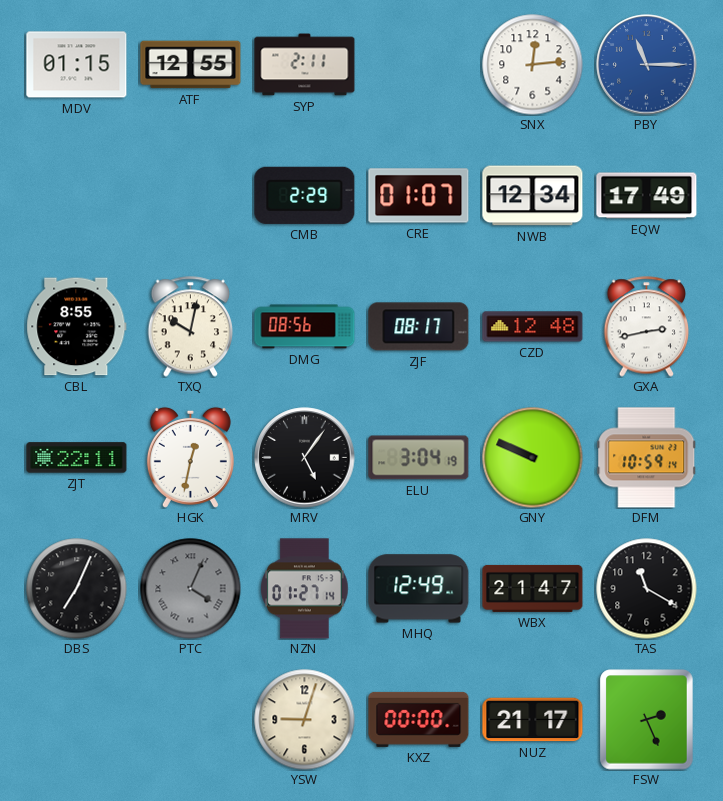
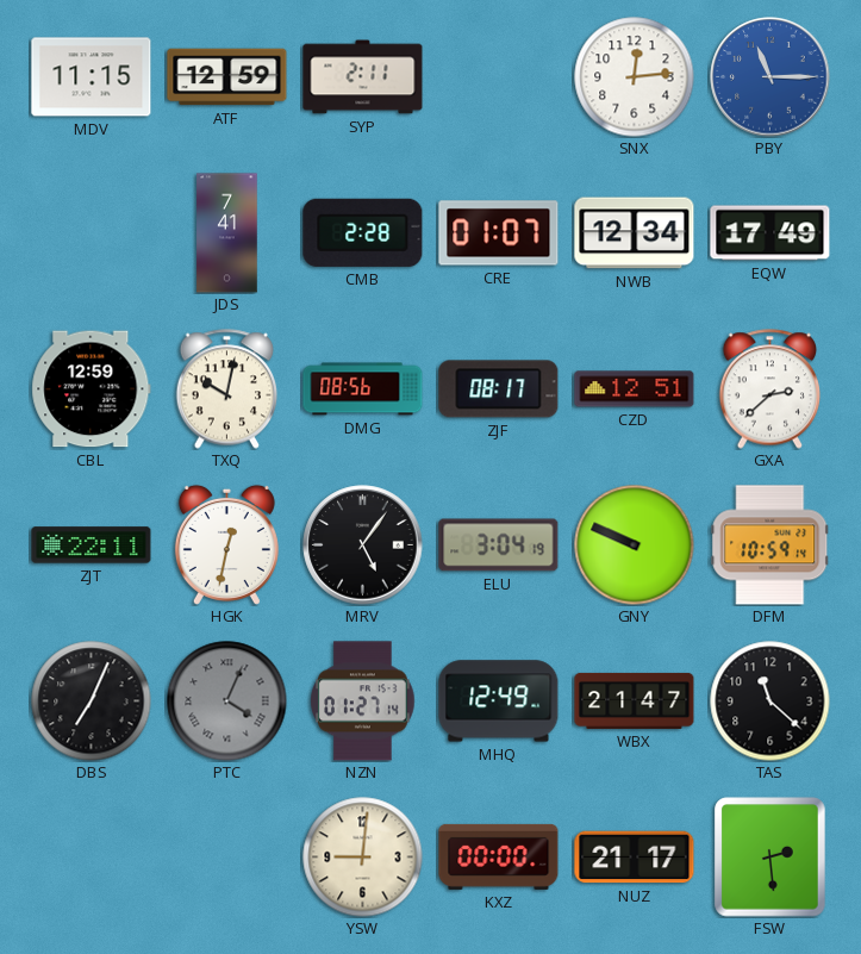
MDV: 01:15 -> 11:15 (92, 77)
ATF: 12:55 -> 12:59 (227, 77)
JDS: none -> 7:41 (227, 233)
CMB: 2:29 -> 2:28 (363, 232)
CBL: 8:55 -> 12:59 (92, 389)
CZD: 12:48 -> 12:51 (635, 389)
GXA: 2:43 -> 2:38 (770, 389)
TAS: 11:20 -> 11:22 (770, 702)
YSW: 9:03 -> 9:01 (363, 858)
FSW: 2:26 -> 2:29 (770, 858)
